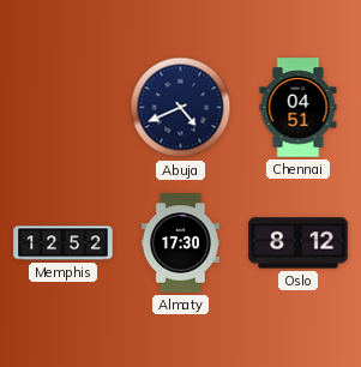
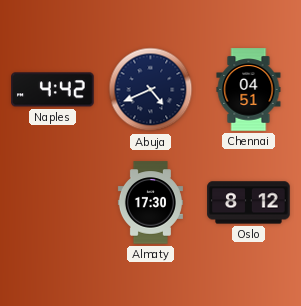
Naples: none -> 4:42 (53, 90)
Memphis: 12:52 -> none (64, 243)
